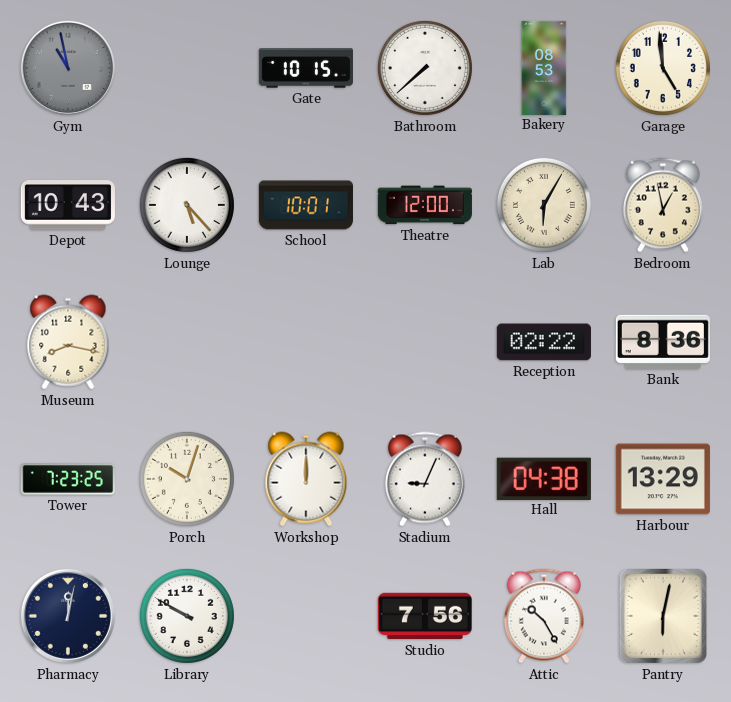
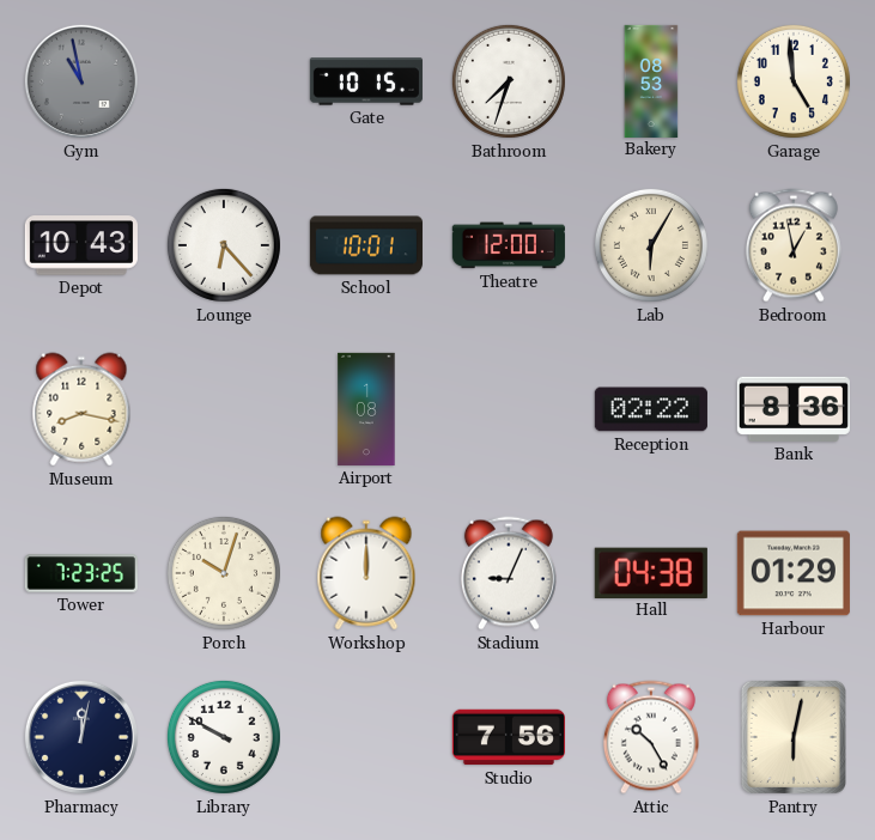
Bathroom: 7:38 -> 7:33 (509, 81)
Lounge: 5:23 -> 6:23 (224, 245)
Airport: none -> 1:08 (366, 409)
Harbour: 13:29 -> 01:29 (794, 573)
